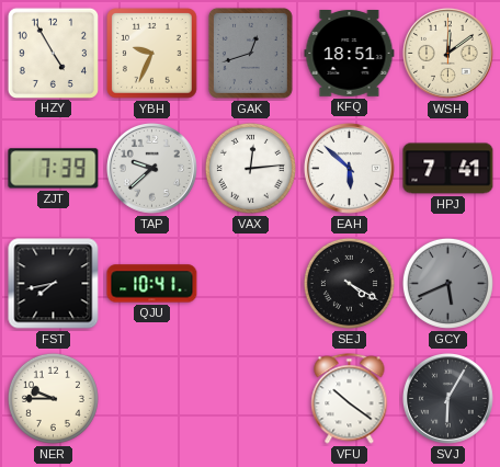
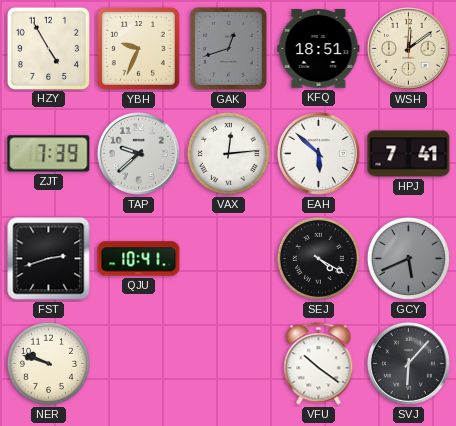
FST: 7:43 -> 2:42 (49, 259)
NER: 9:45 -> 9:48 (48, 363)
SVJ: 6:05 -> 6:07 (408, 363)
